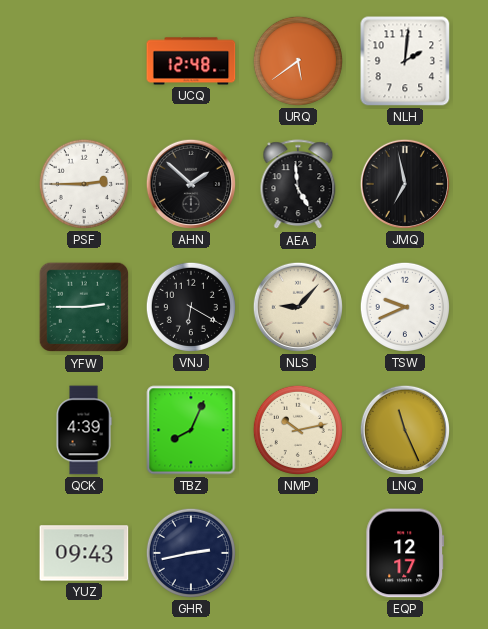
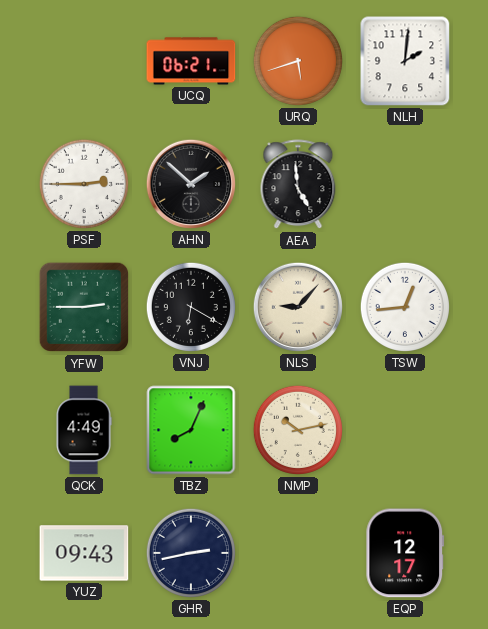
UCQ: 12:48 -> 06:21 (191, 61)
URQ: 5:39 -> 5:42 (298, 61)
JMQ: 6:58 -> none (405, 184)
TSW: 9:41 -> 12:44 (405, 307)
QCK: 4:39 -> 4:49 (84, 430)
LNQ: 11:26 -> none (405, 430)
